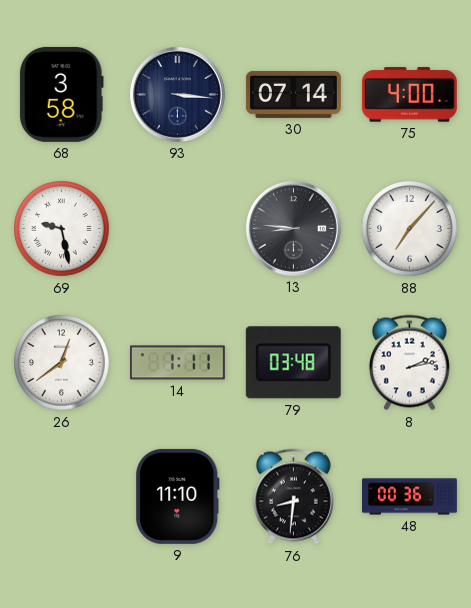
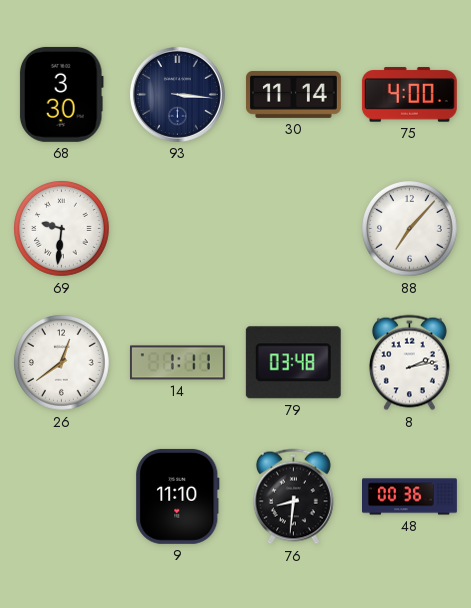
68: 3:58 -> 3:30 (61, 94)
30: 07:14 -> 11:14 (293, 94)
69: 9:28 -> 9:31 (62, 229)
13: 8:46 -> none (293, 228)
